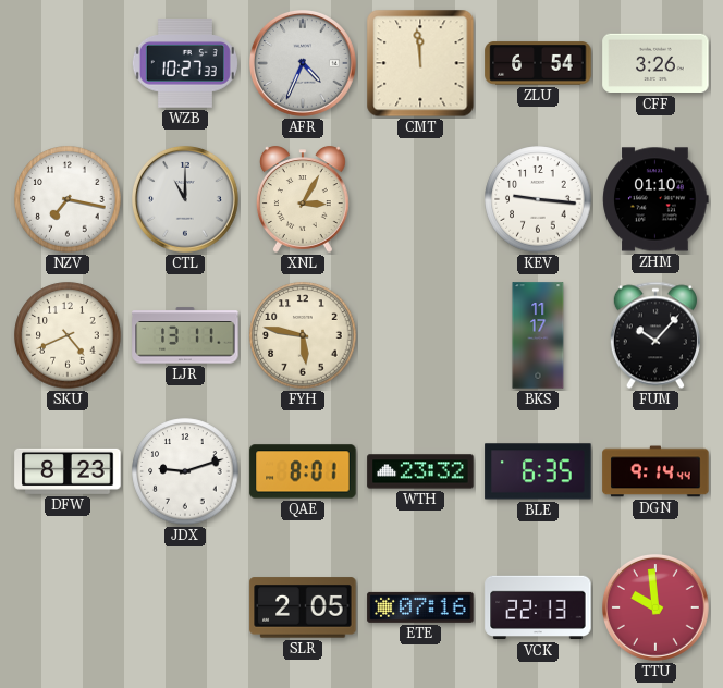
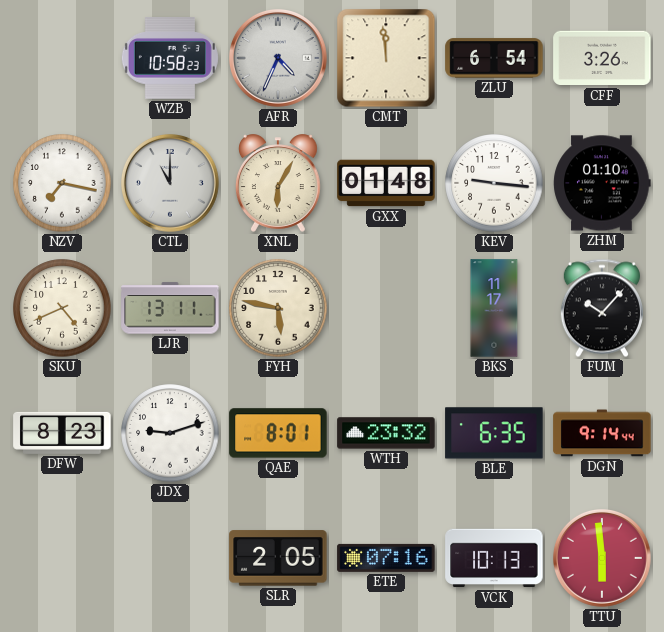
WZB: 10:27 -> 10:58 (170, 58)
XNL: 3:05 -> 6:05 (278, 183)
GXX: none -> 01:48 (386, 183)
VCK: 22:13 -> 10:13 (494, 558)
TTU: 9:59 -> 5:59 (603, 559)
